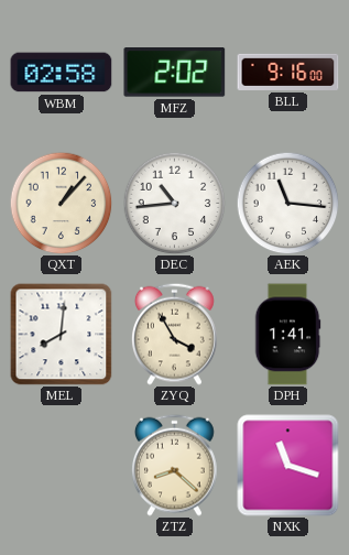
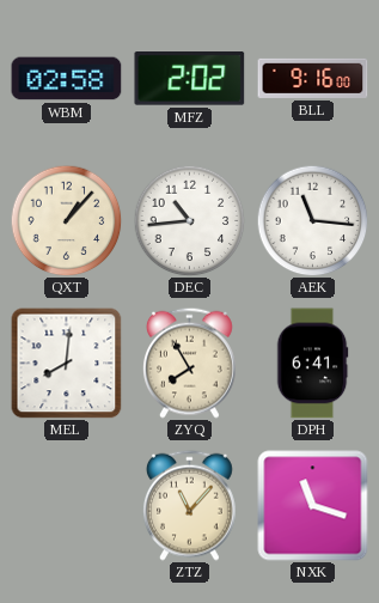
ZYQ: 3:55 -> 7:55 (190, 363)
DPH: 1:41 -> 6:41 (312, 364)
ZTZ: 8:22 -> 11:07 (190, 505)
